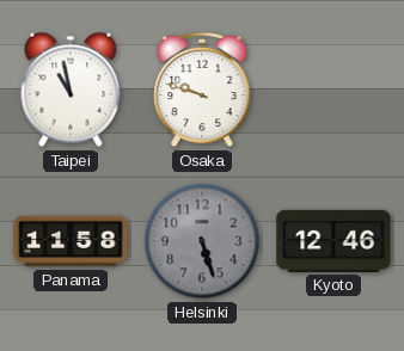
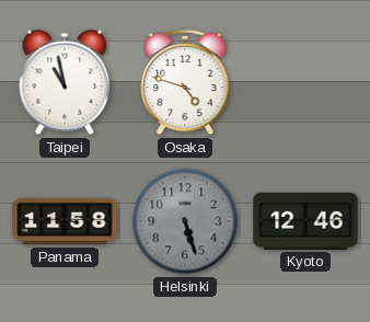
Osaka: 9:48 -> 4:48 (185, 82)
